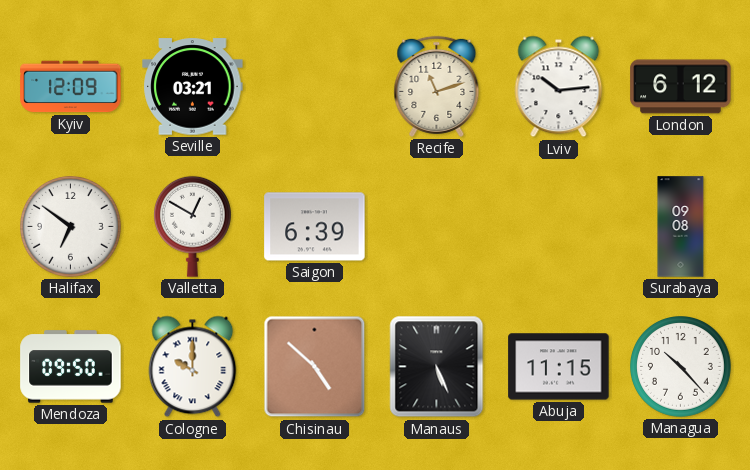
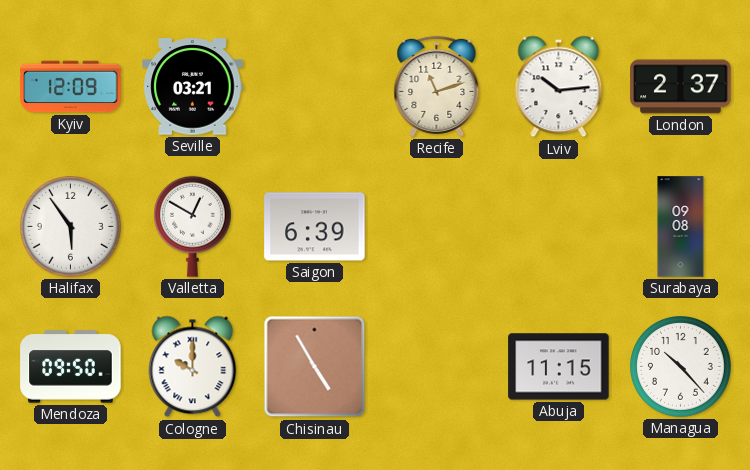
London: 6:12 -> 2:37 (681, 87)
Halifax: 6:51 -> 5:54 (71, 227)
Chisinau: 4:52 -> 4:55 (315, 367)
Manaus: 5:26 -> none (437, 367)
